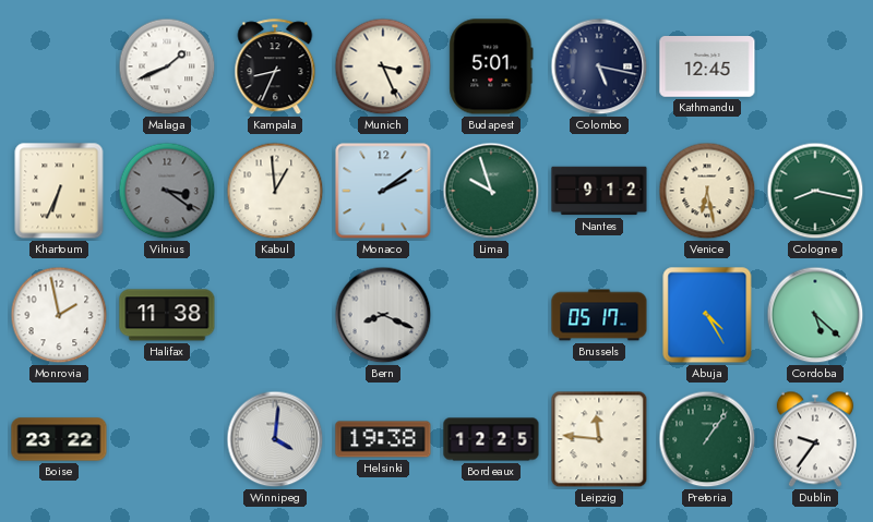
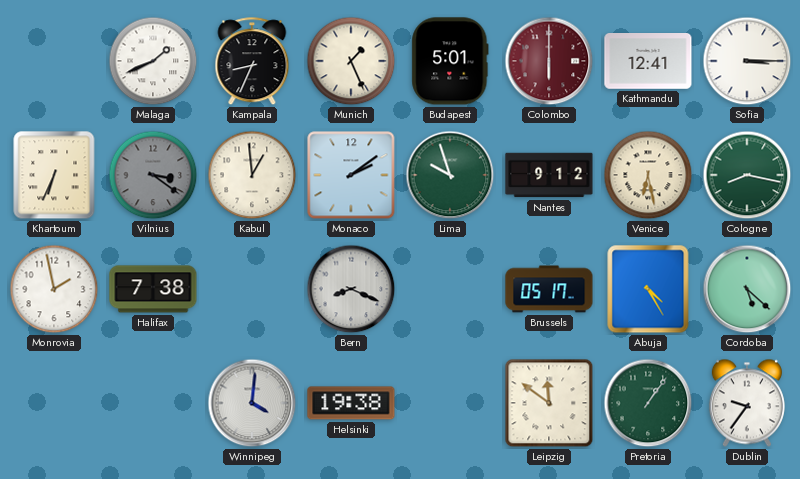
Munich: 3:26 -> 1:26 (351, 61)
Colombo: 5:17 -> 6:00 (549, 61)
Colombo dial: navy -> burgundy (549, 61)
Kathmandu: 12:45 -> 12:41 (648, 62)
Sofia: none -> 3:15 (747, 61)
Halifax: 11:38 -> 7:38 (153, 289)
Boise: 23:22 -> none (59, 439)
Bordeaux: 12:25 -> none (491, 439)
Leipzig: 11:46 -> 11:51 (549, 403)
